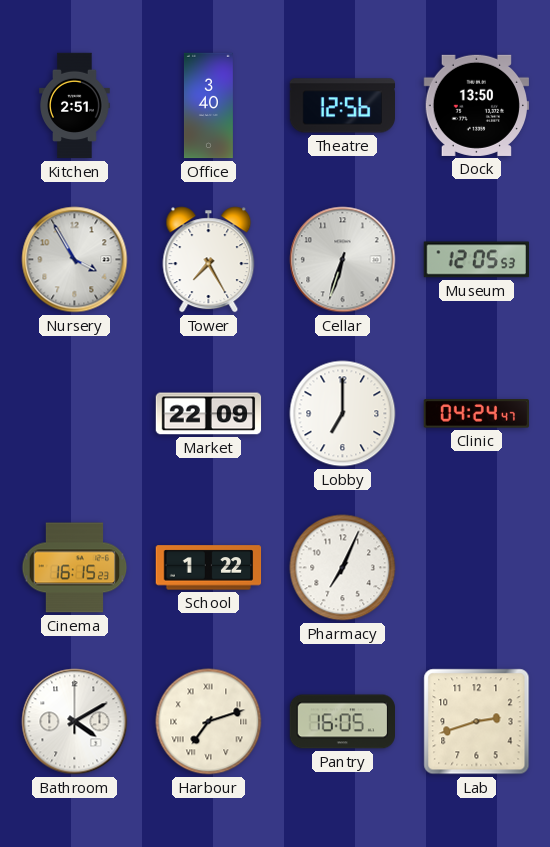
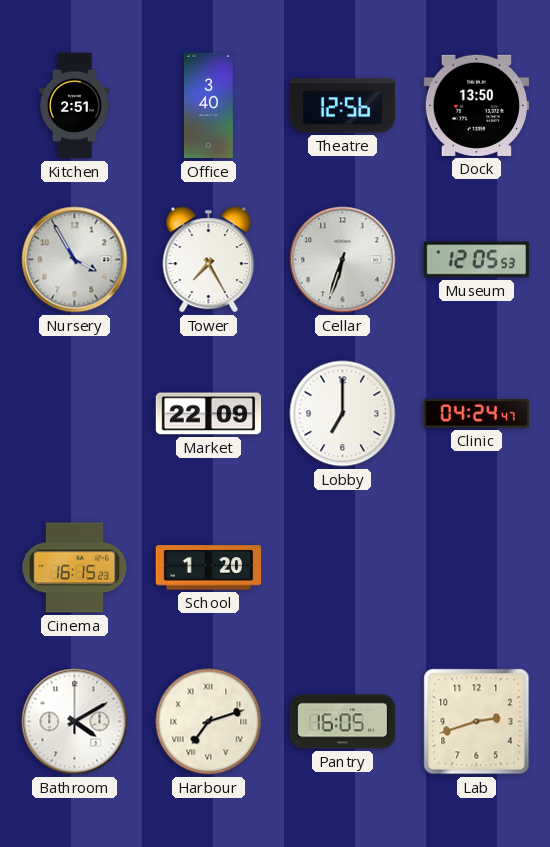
School: 1:22 -> 1:20 (209, 568)
Pharmacy: 7:04 -> none (343, 568)
